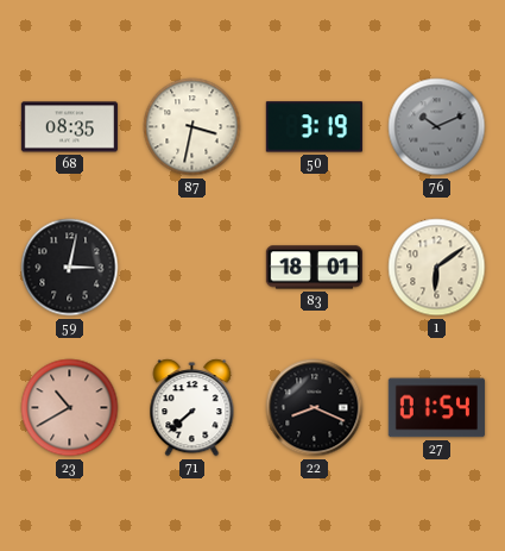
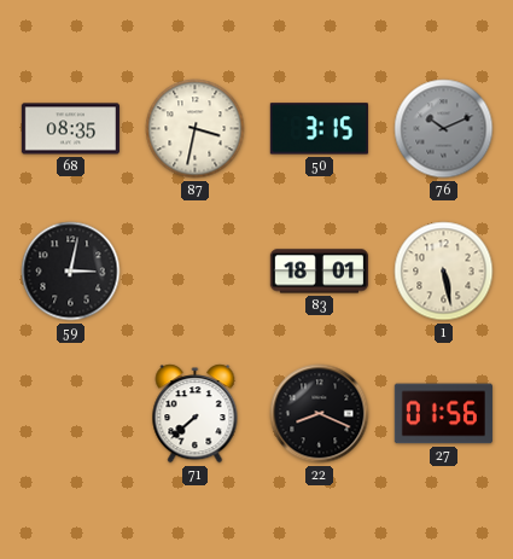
50: 3:19 -> 3:15 (319, 129)
1: 6:09 -> 5:28 (444, 272)
23: 10:40 -> none (70, 408)
27: 01:54 -> 01:56 (443, 414)
